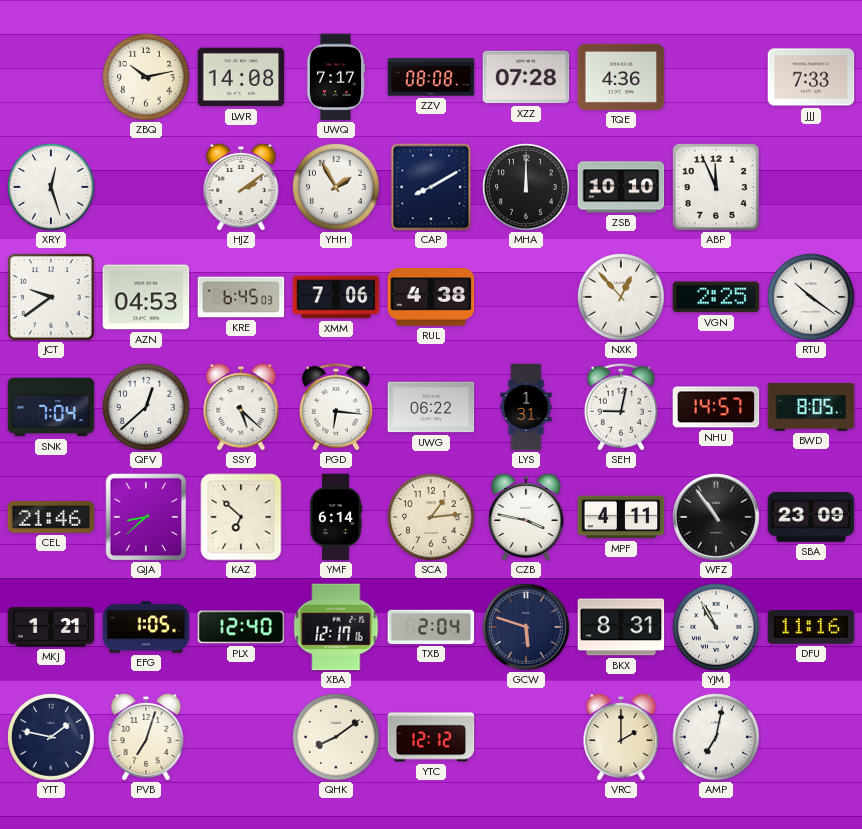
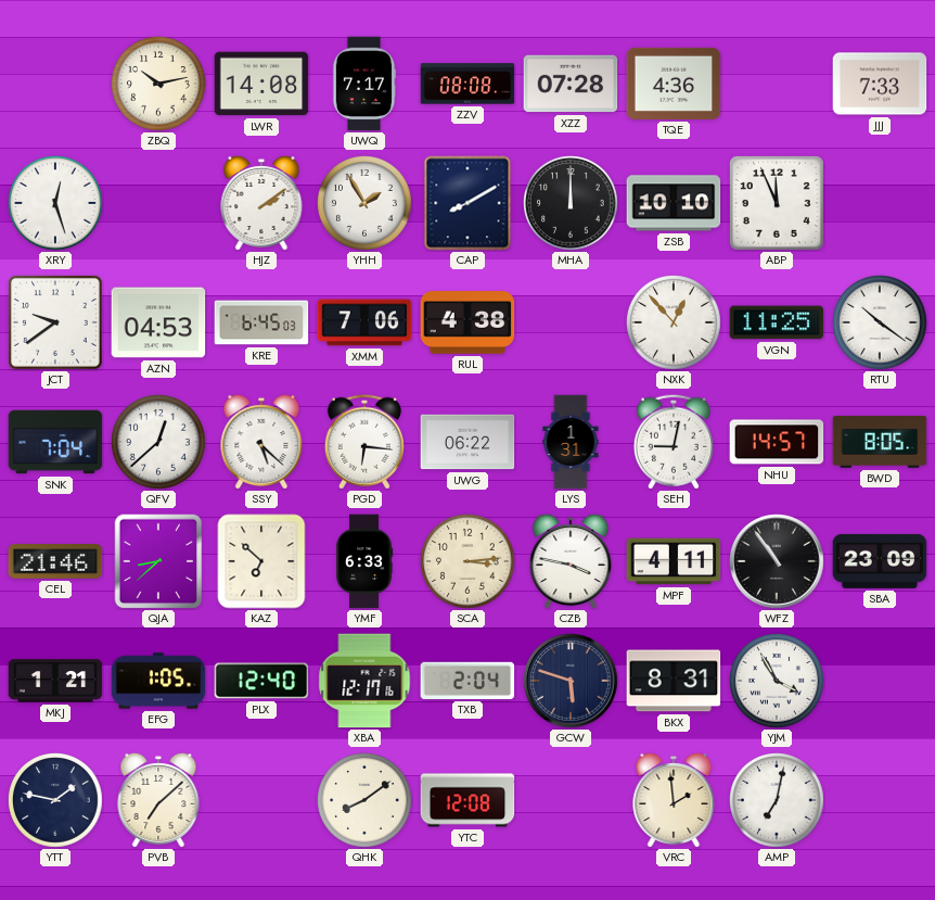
VGN: 2:25 -> 11:25 (777, 322)
YMF: 6:14 -> 6:33 (366, 561)
SCA: 1:14 -> 3:14 (467, 562)
YJM: 10:55 -> 3:55 (777, 682)
DFU: 11:16 -> none (811, 627)
PVB: 7:03 -> 7:08 (158, 800)
YTC: 12:12 -> 12:08 (467, 800)
VRC: 2:00 -> 1:59 (674, 800)
